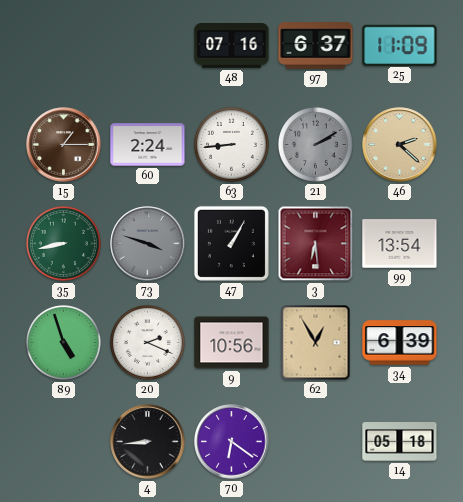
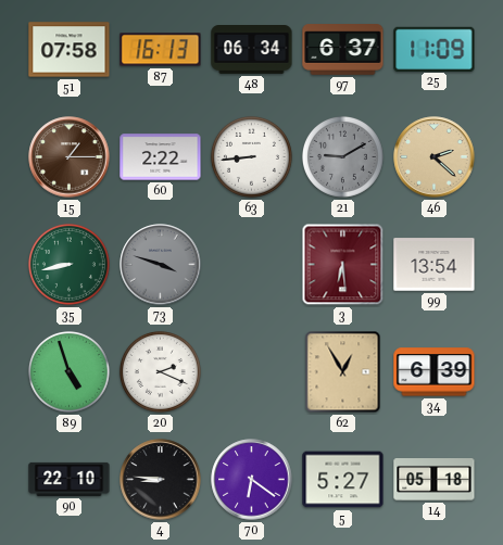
51: none -> 07:58 (70, 50)
87: none -> 16:13 (161, 50)
48: 07:16 -> 06:34 (252, 50)
60: 2:24 -> 2:22 (161, 157)
21: 2:10 -> 9:10 (342, 156)
47: 1:05 -> none (231, 243)
9: 10:56 -> none (232, 343)
90: none -> 22:10 (70, 479)
4: 8:44 -> 8:46 (161, 480)
5: none -> 5:27 (343, 480)
